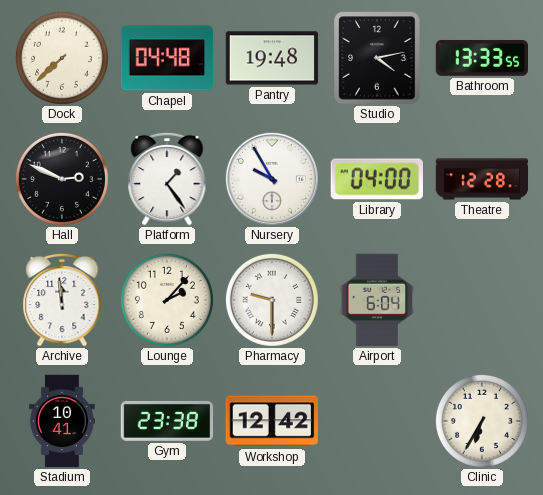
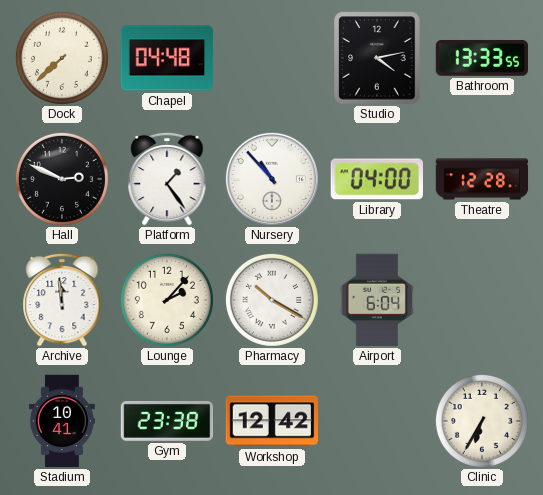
Pantry: 19:48 -> none (272, 58)
Nursery: 9:55 -> 10:53 (272, 179)
Pharmacy: 9:30 -> 10:20 (272, 300)
